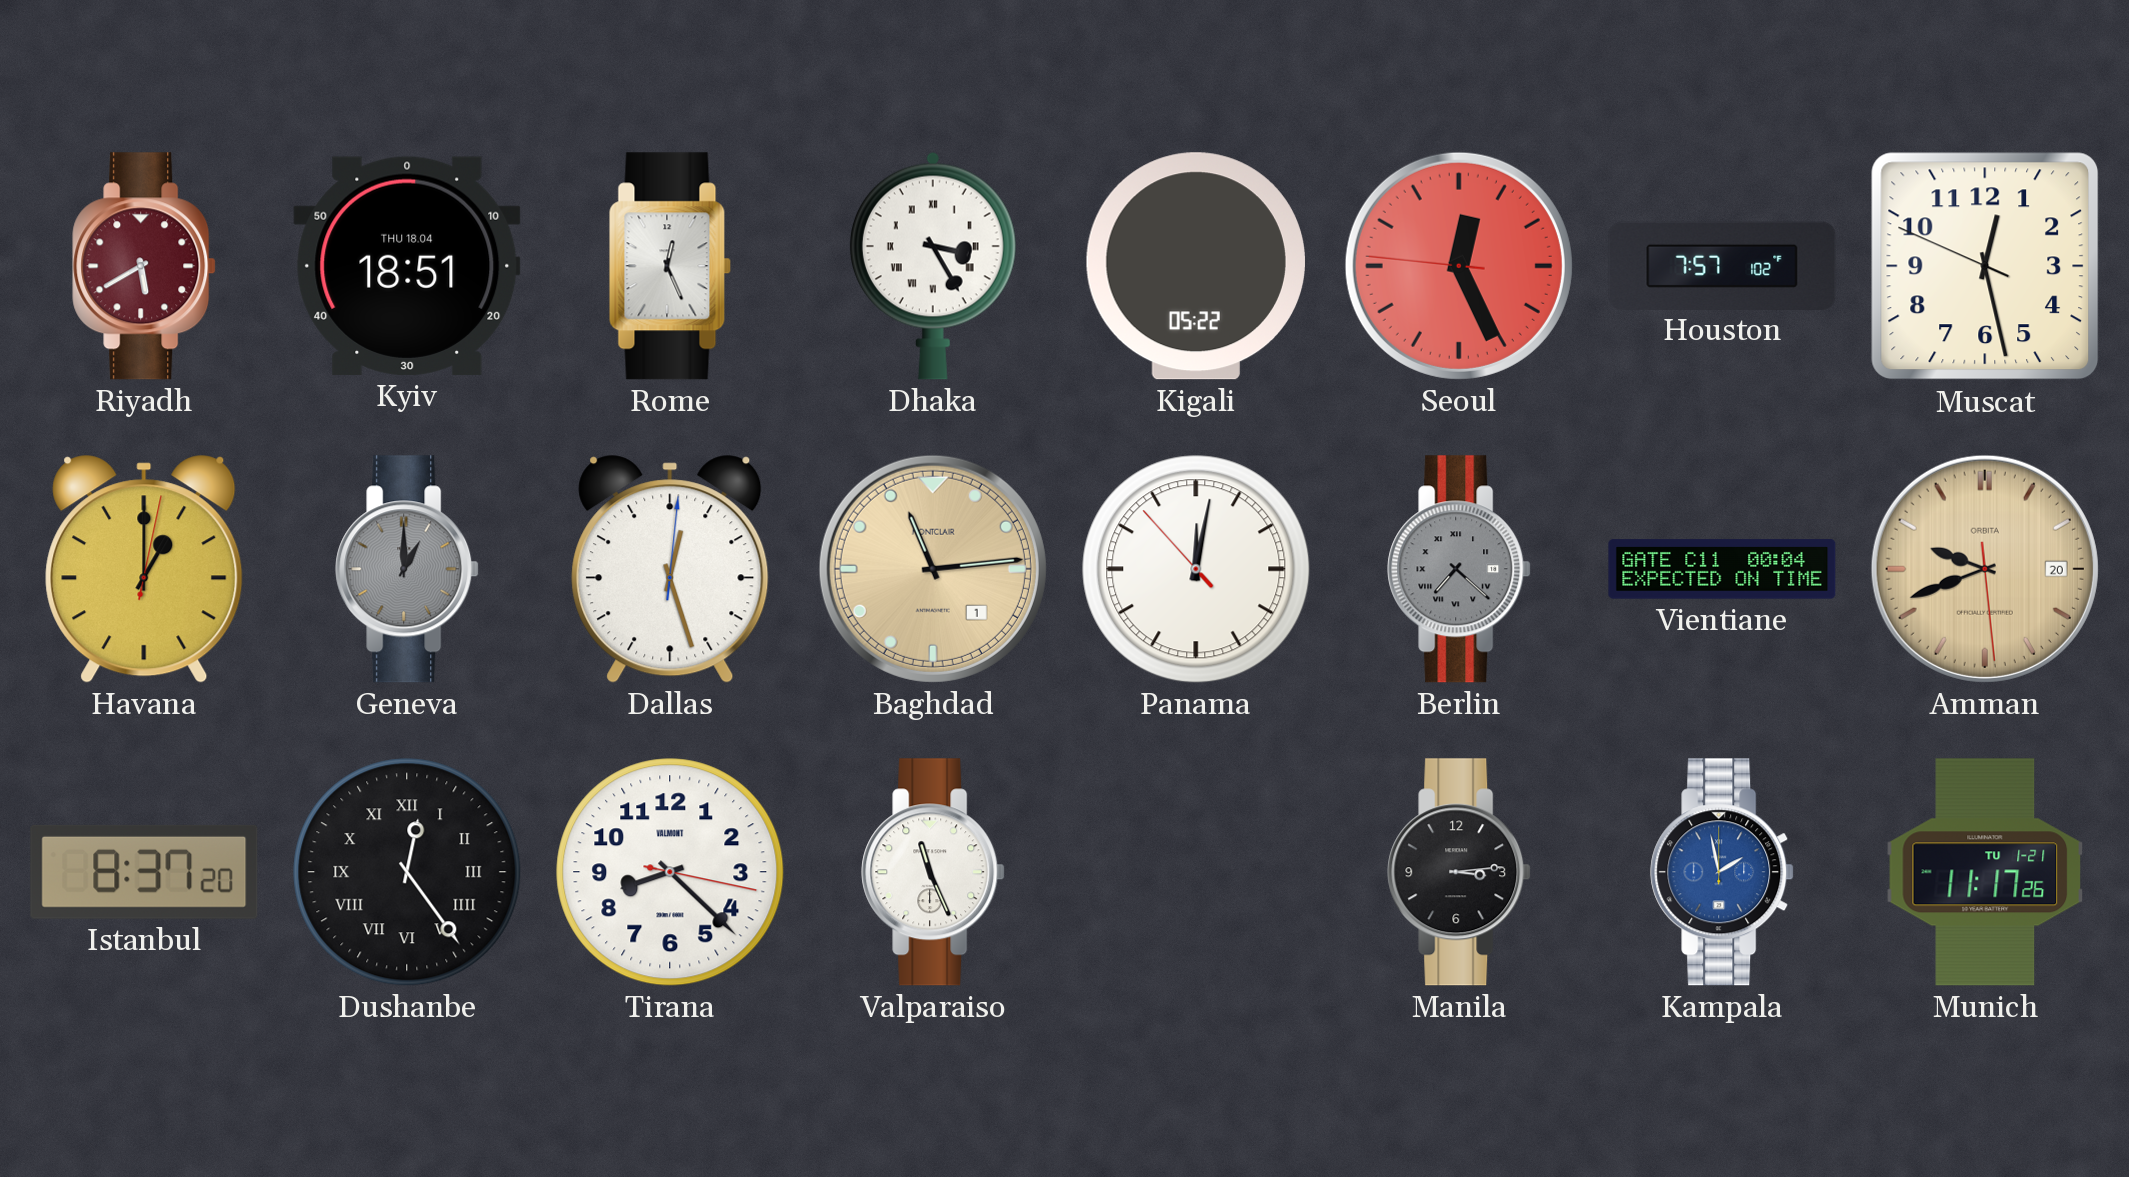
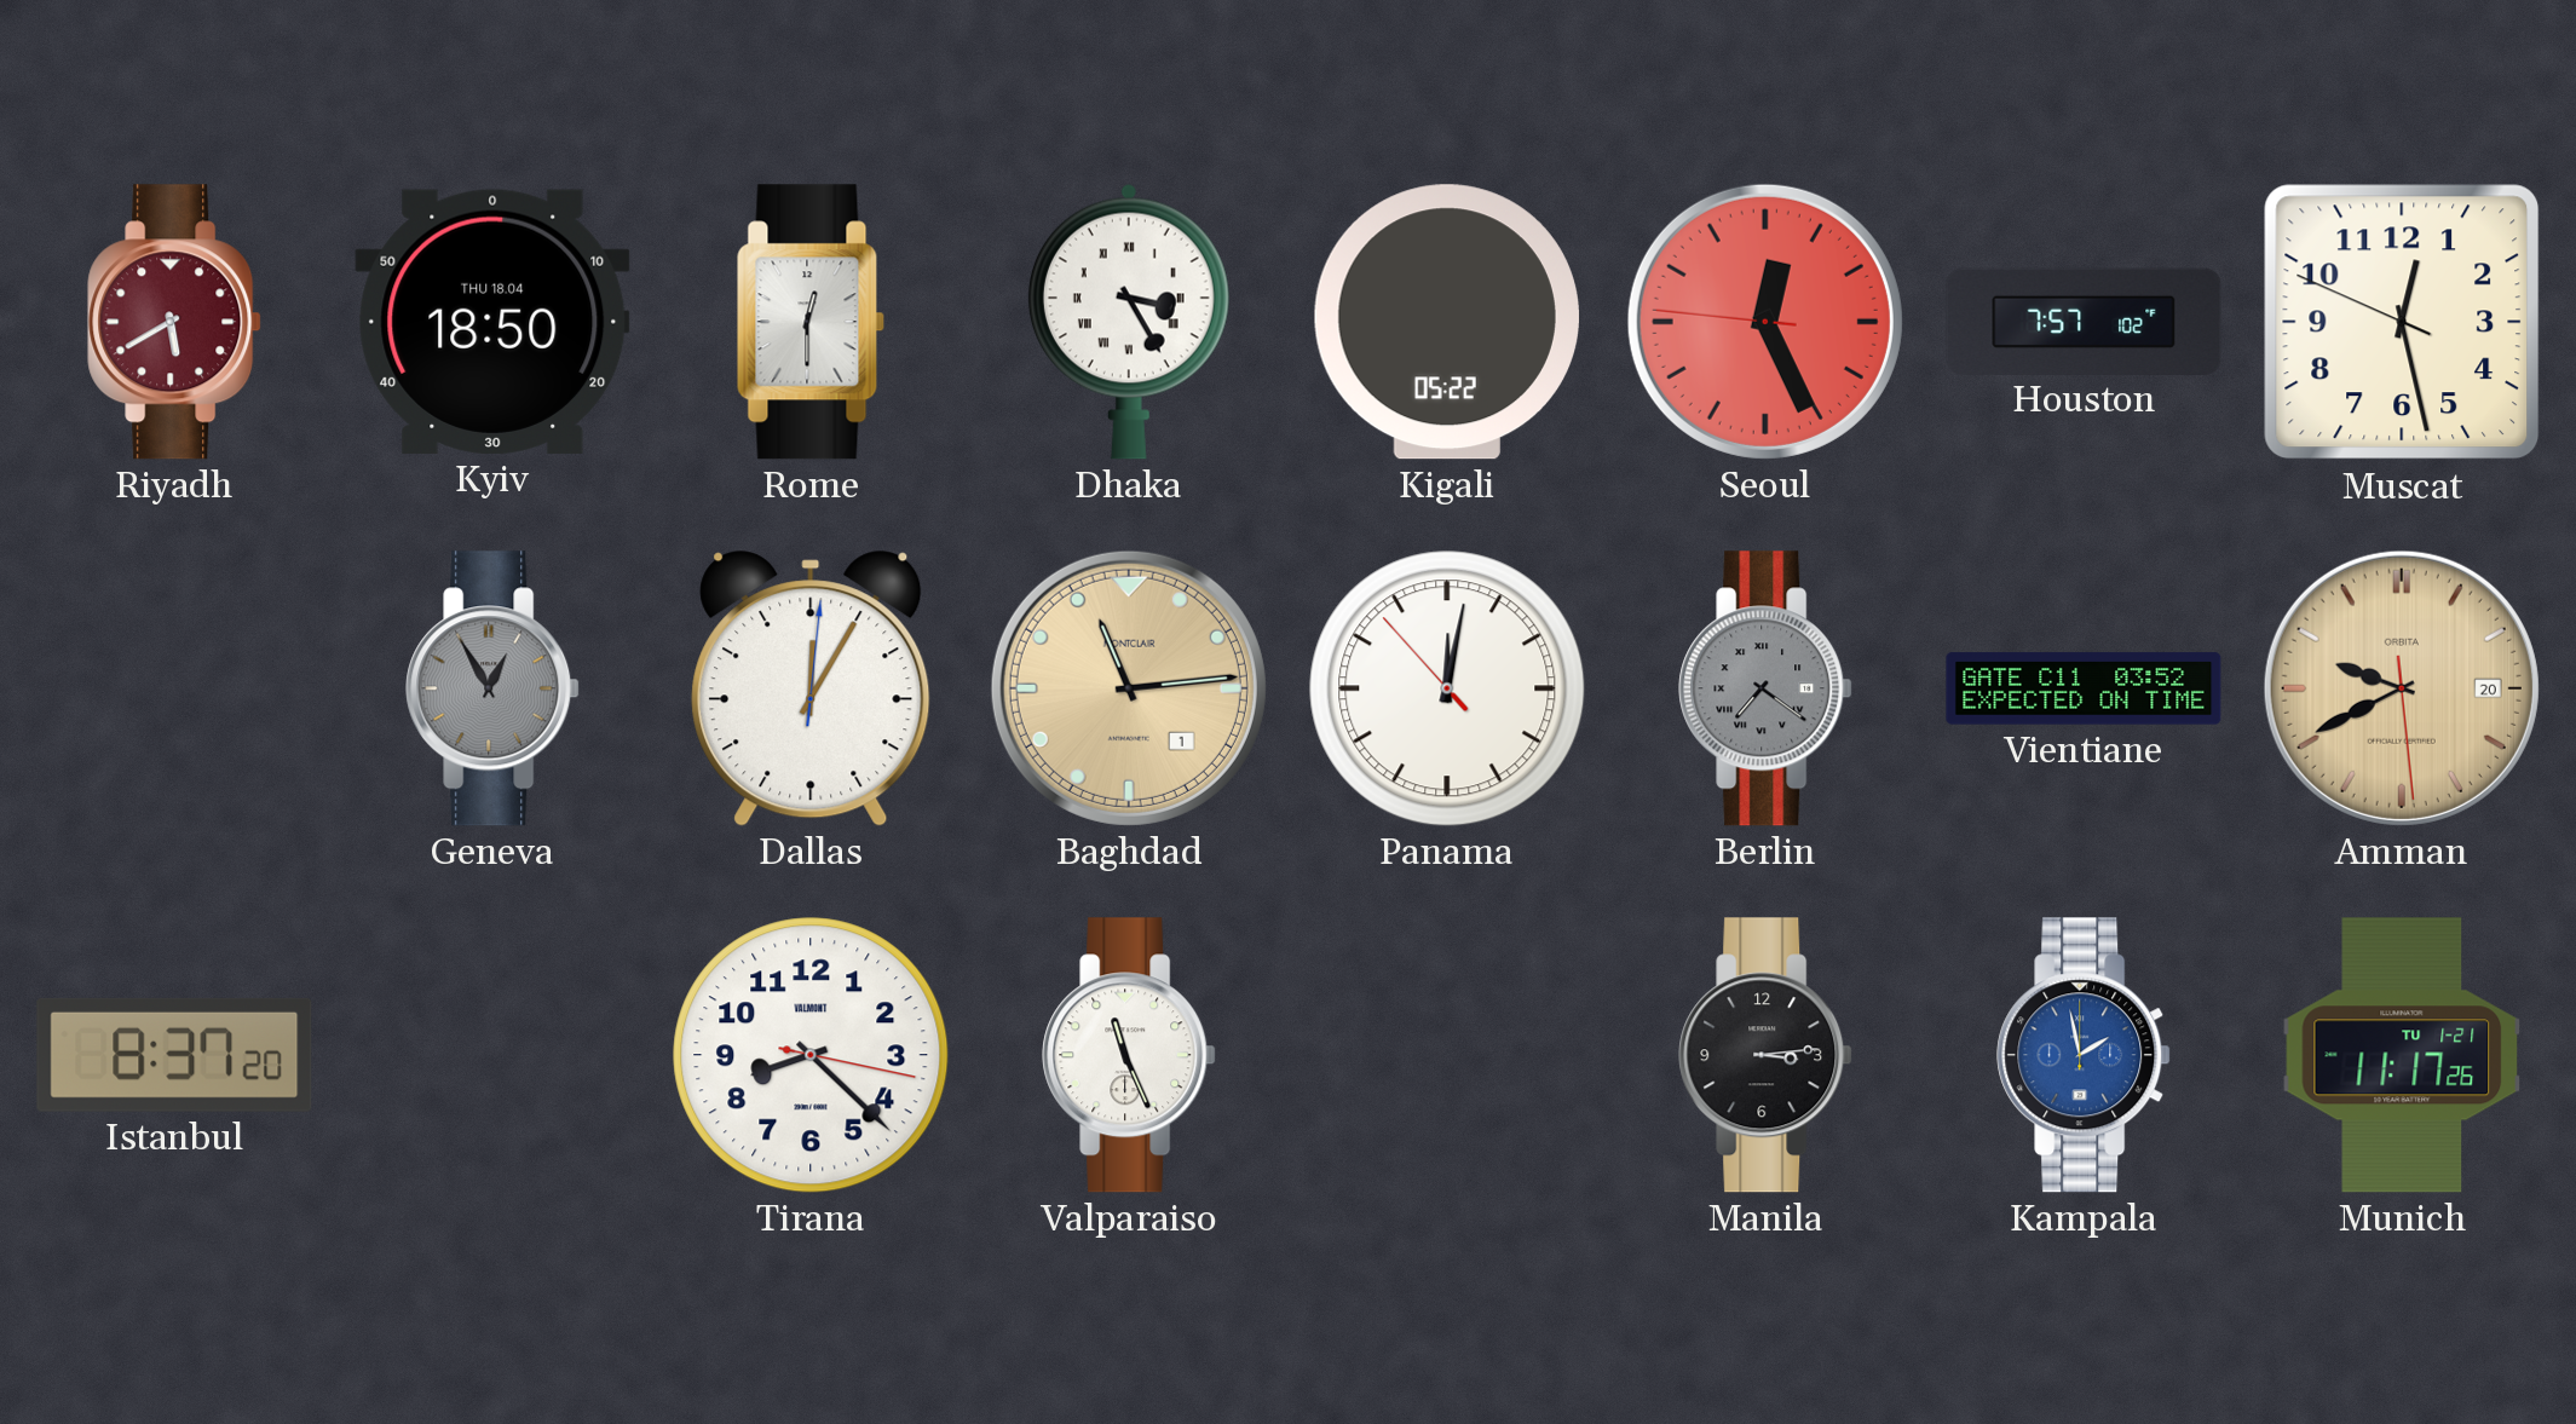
Kyiv: 18:51 -> 18:50 (492, 322)
Rome: 12:26 -> 12:30 (811, 322)
Havana: 1:00 -> none (144, 569)
Geneva: 1:00 -> 12:55 (492, 688)
Dallas: 12:27 -> 12:05 (811, 688)
Berlin: 7:22 -> 7:21 (1765, 688)
Vientiane: 00:04 -> 03:52 (2084, 688)
Amman: 9:41 -> 9:40 (2402, 688)
Dushanbe: 12:24 -> none (407, 872)
